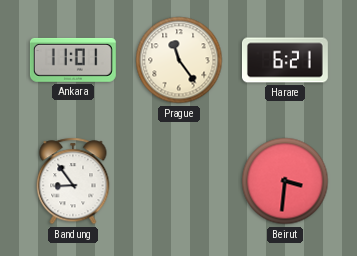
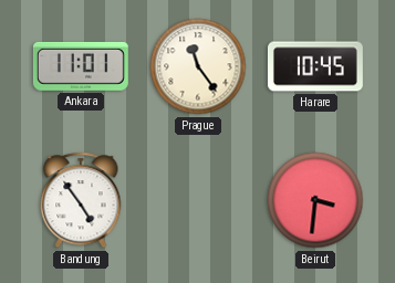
Harare: 6:21 -> 10:45 (315, 66)
Bandung: 8:54 -> 4:54 (81, 200)
